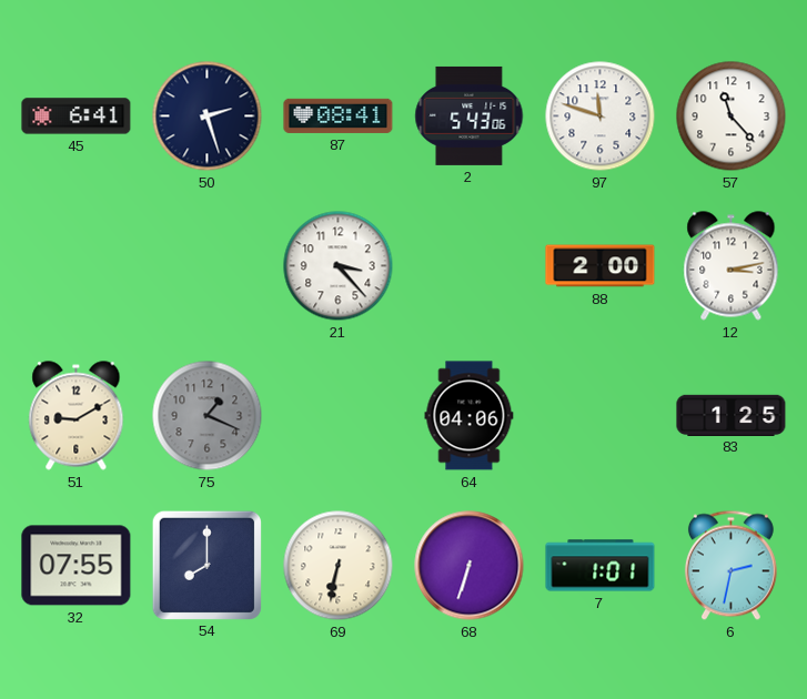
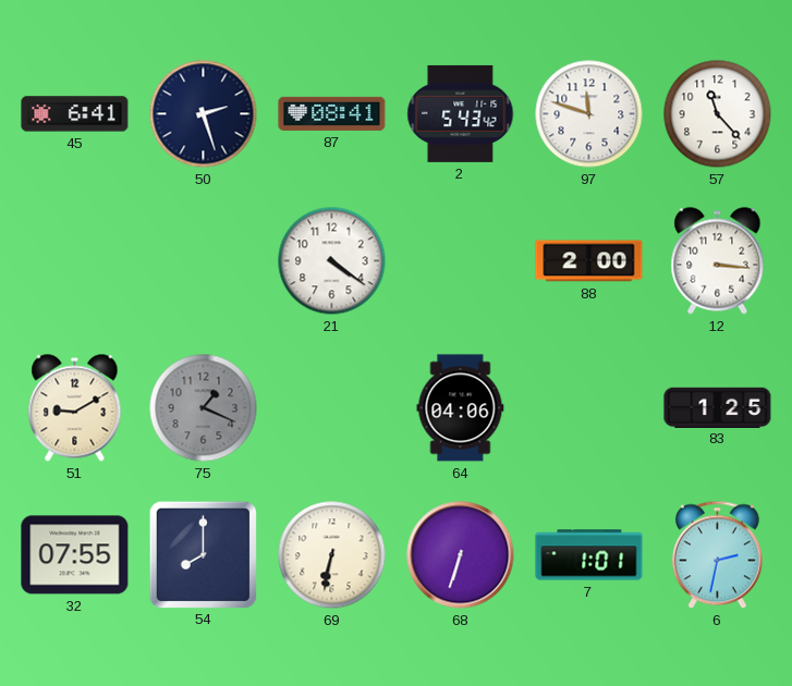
2: 5:43:06 -> 5:43:42 (461, 113)
21: 3:23 -> 4:21 (332, 261)
12: 3:13 -> 3:16 (718, 261)
